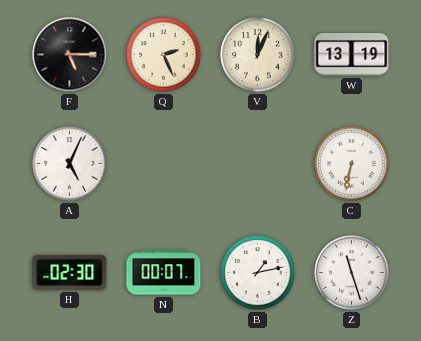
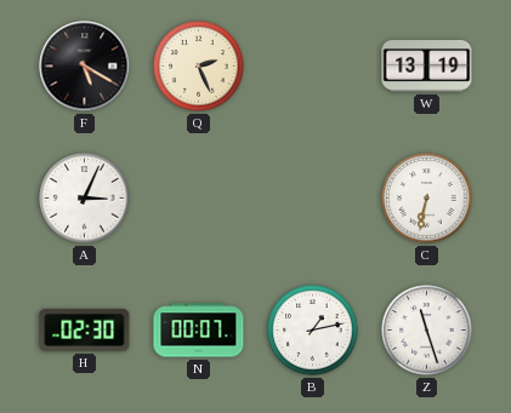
F: 5:15 -> 5:20 (85, 67)
V: 12:04 -> none (258, 55)
A: 5:04 -> 3:04 (85, 199)
